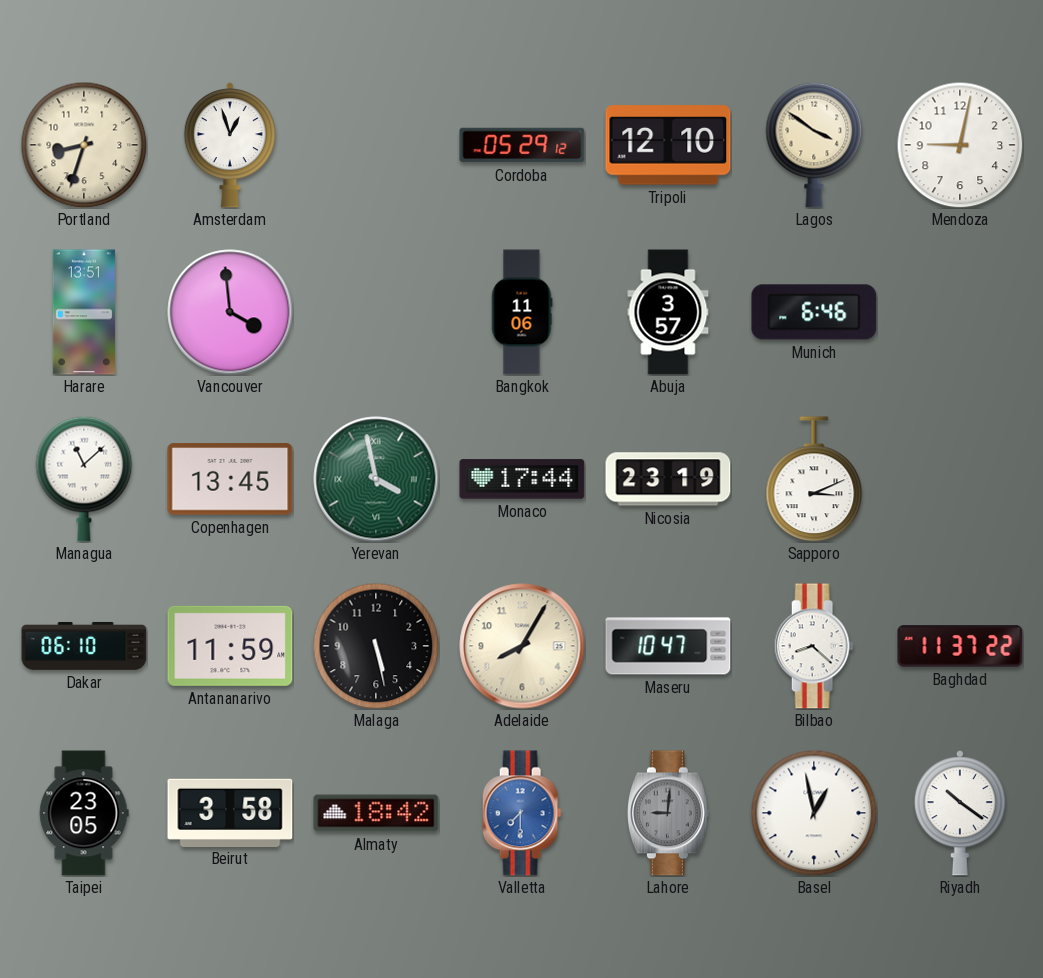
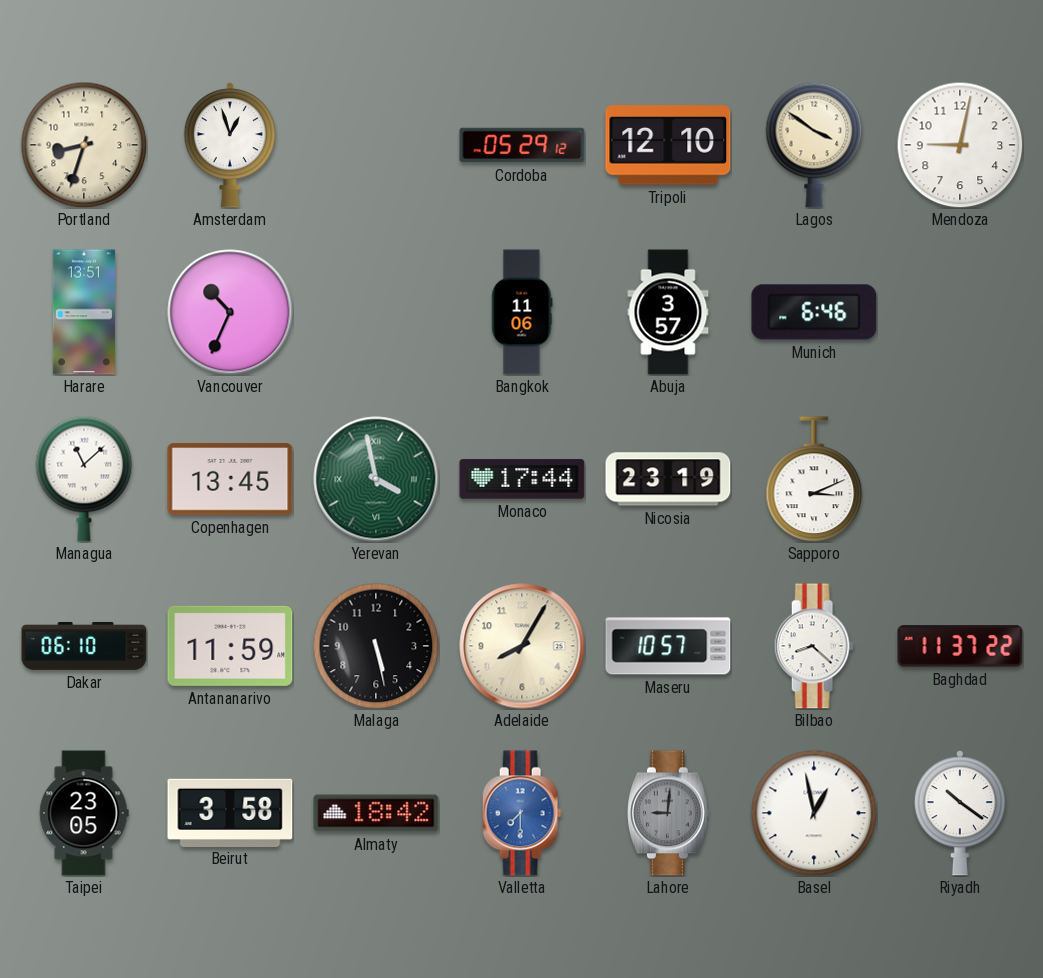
Vancouver: 3:59 -> 10:34 (230, 312)
Maseru: 10:47 -> 10:57 (668, 646)
